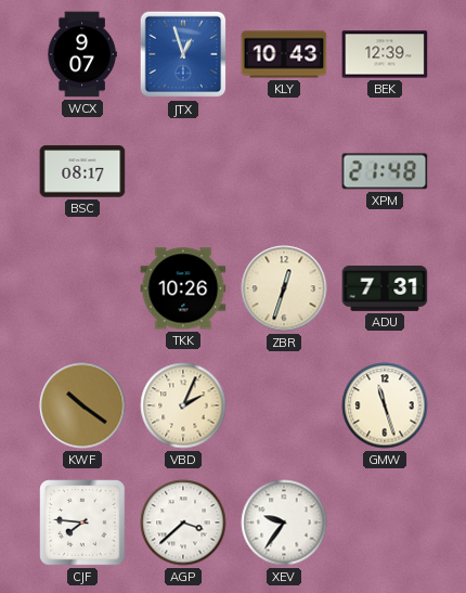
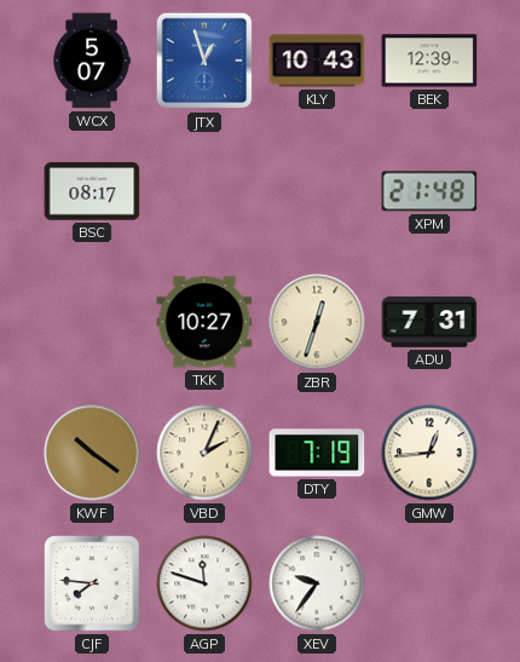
WCX: 9:07 -> 5:07 (92, 61)
TKK: 10:26 -> 10:27 (204, 322)
DTY: none -> 7:19 (317, 453)
GMW: 11:27 -> 12:44 (429, 453)
AGP: 3:38 -> 11:48 (204, 583)
